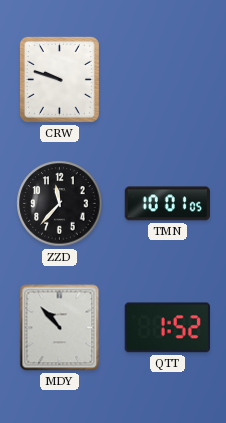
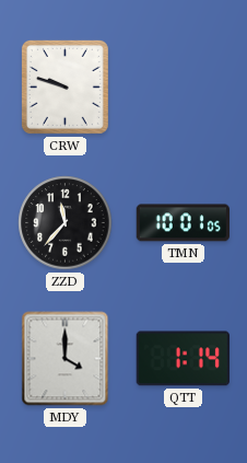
MDY: 10:53 -> 4:00 (66, 359)
QTT: 1:52 -> 1:14 (183, 359)
